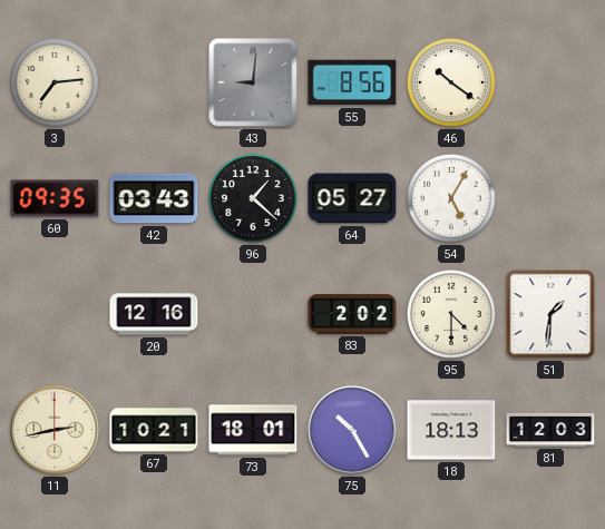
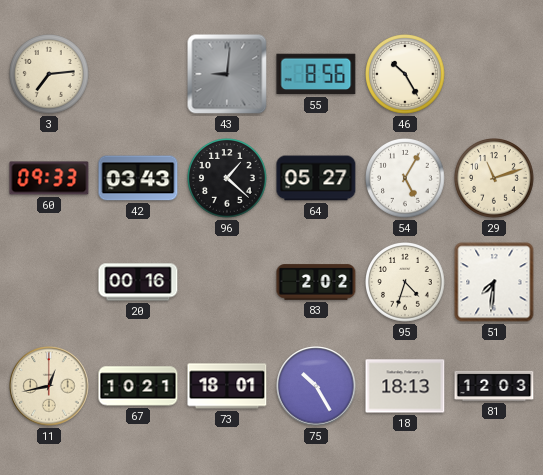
46: 10:21 -> 10:25 (405, 74)
60: 09:35 -> 09:33 (49, 178)
29: none -> 11:12 (494, 178)
20: 12:16 -> 00:16 (138, 282)
95: 4:30 -> 4:33 (405, 282)
51: 1:31 -> 7:31 (494, 282)
11: 2:43 -> 12:43 (49, 386)
